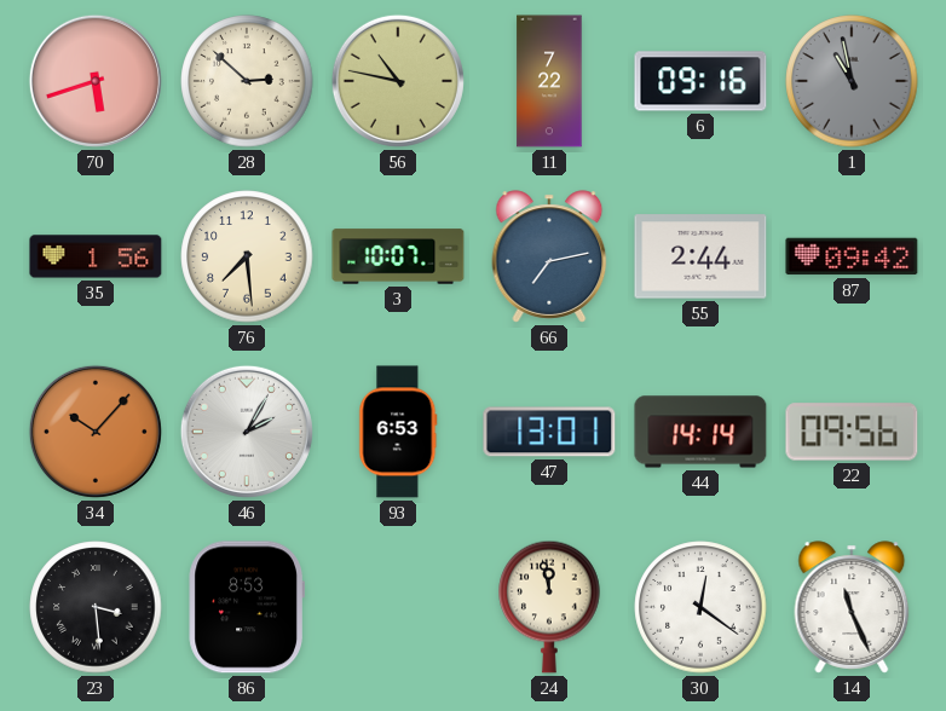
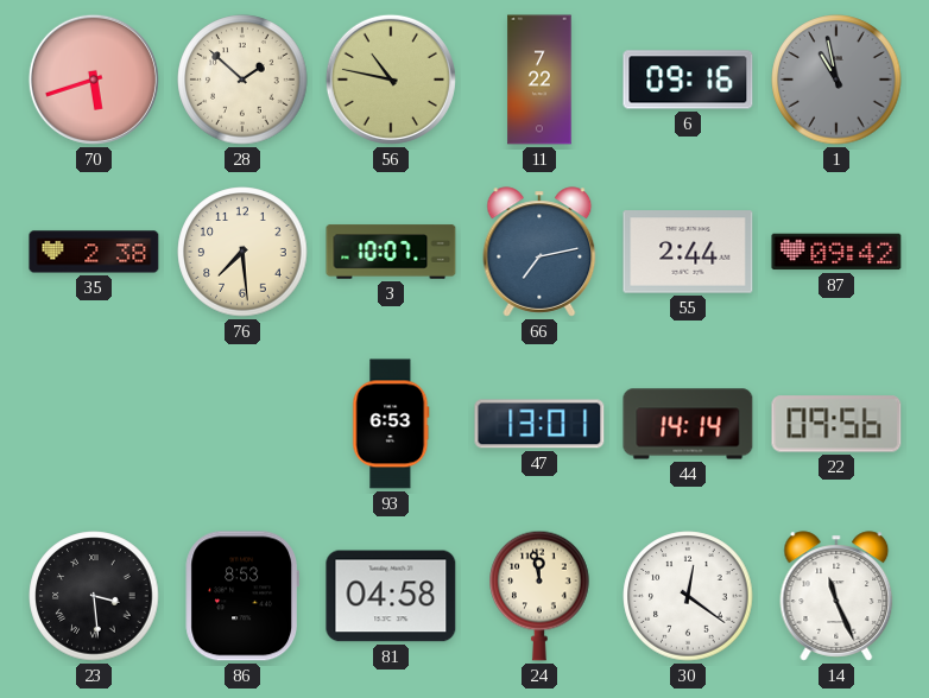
28: 2:52 -> 1:52 (242, 80)
35: 1:56 -> 2:38 (94, 252)
34: 10:07 -> none (96, 432)
46: 2:05 -> none (247, 432)
81: none -> 04:58 (391, 596)
